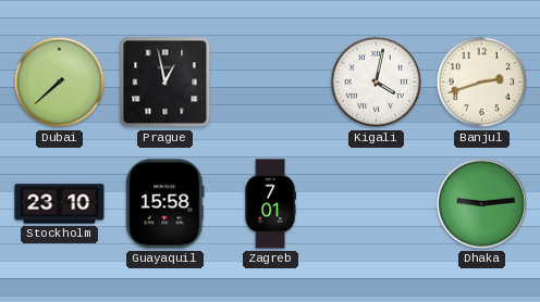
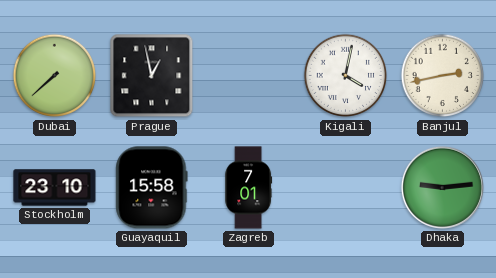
Banjul: 2:42 -> 2:43 (443, 76)
